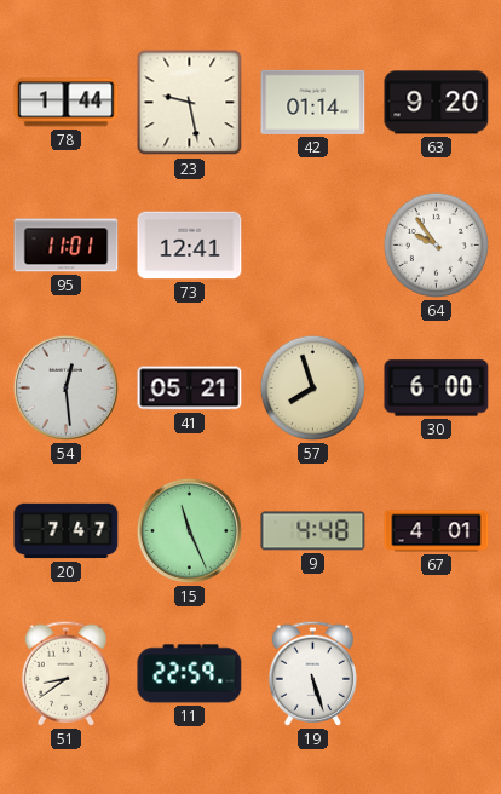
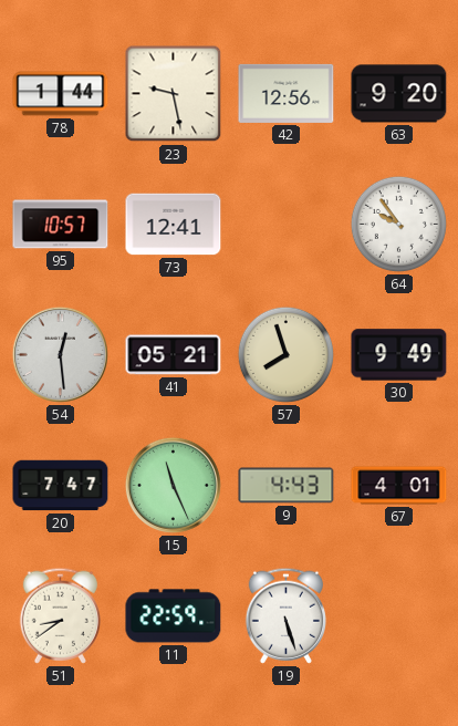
42: 01:14 -> 12:56 (287, 93)
95: 11:01 -> 10:57 (61, 225)
30: 6:00 -> 9:49 (399, 355)
9: 4:48 -> 4:43 (287, 486)
